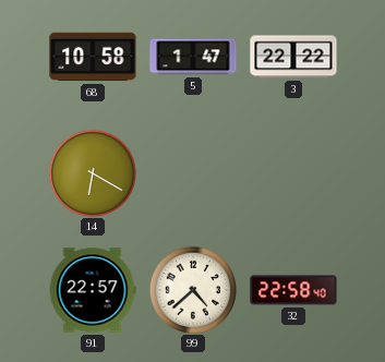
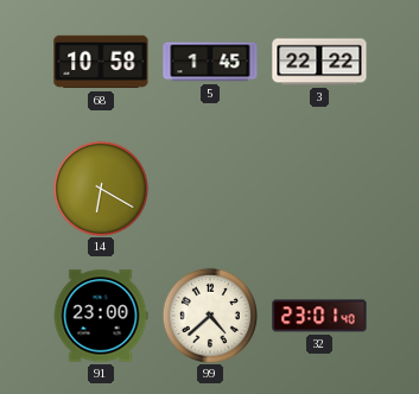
5: 1:47 -> 1:45 (210, 62)
91: 22:57 -> 23:00 (101, 316)
32: 22:58 -> 23:01 (319, 316)
